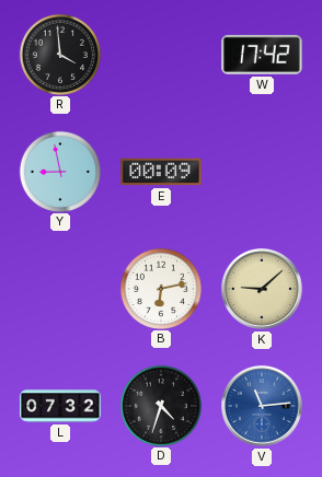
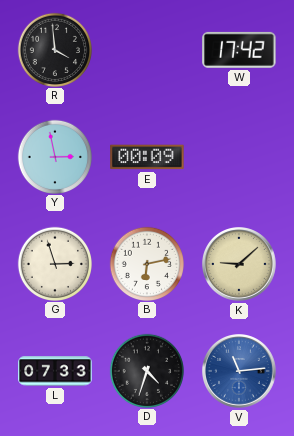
Y: 8:58 -> 2:58 (54, 156)
G: none -> 2:57 (54, 263)
L: 07:32 -> 07:33 (55, 371)
